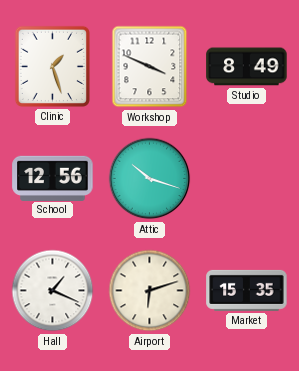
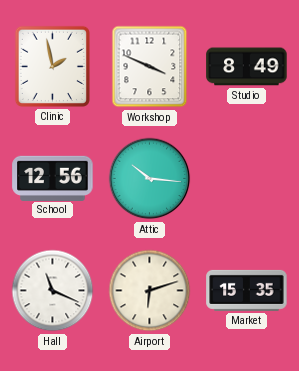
Clinic: 1:27 -> 1:58 (52, 66)
Attic: 10:18 -> 10:16 (150, 179)
Hall: 1:19 -> 11:19 (53, 291)
